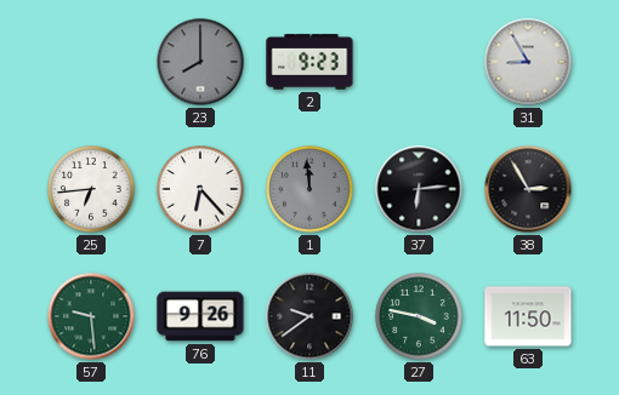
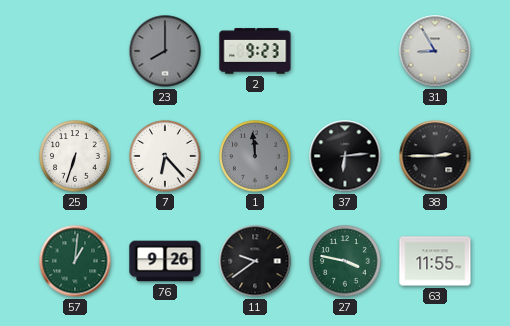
25: 6:44 -> 6:33 (75, 156)
38: 2:55 -> 2:45 (435, 156)
57: 9:29 -> 1:01 (75, 261)
63: 11:50 -> 11:55 (435, 261)
